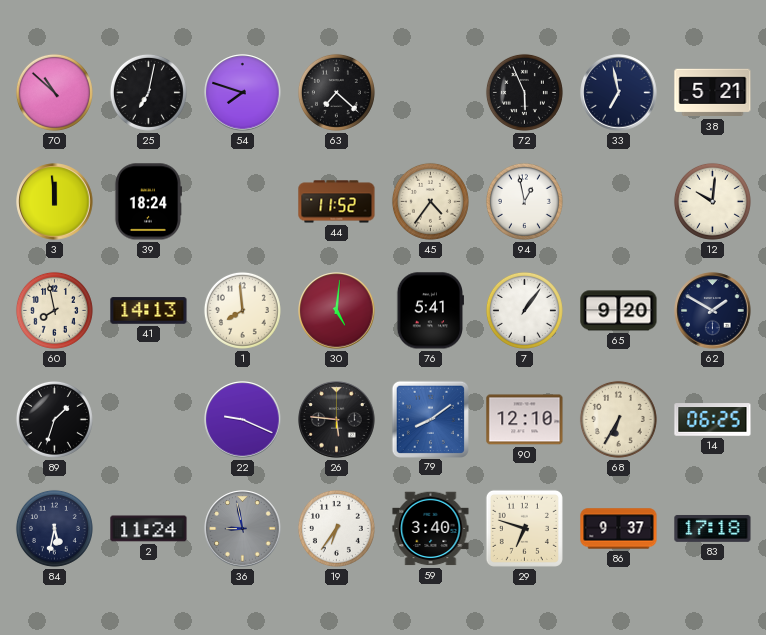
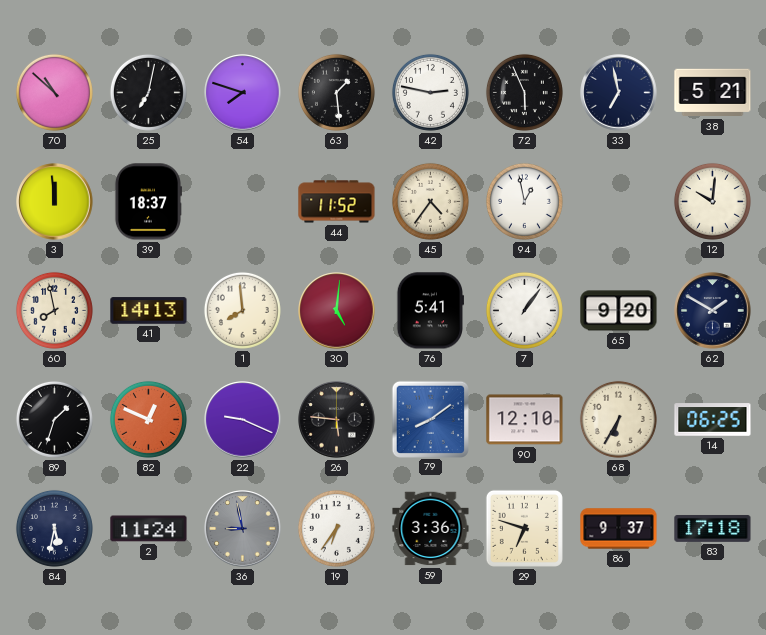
63: 7:22 -> 1:29 (336, 92)
42: none -> 2:47 (430, 92)
39: 18:24 -> 18:37 (148, 202)
82: none -> 12:49 (148, 419)
59: 3:40 -> 3:36 (431, 529)
